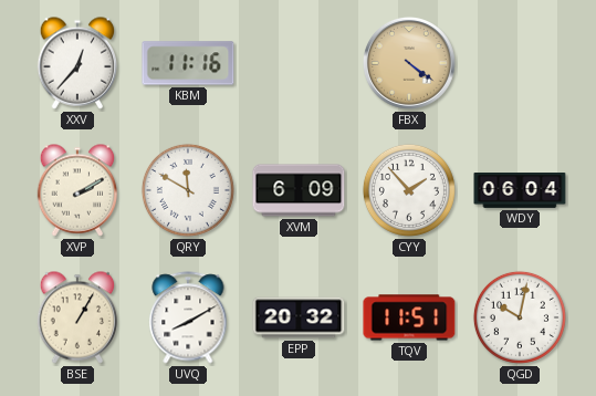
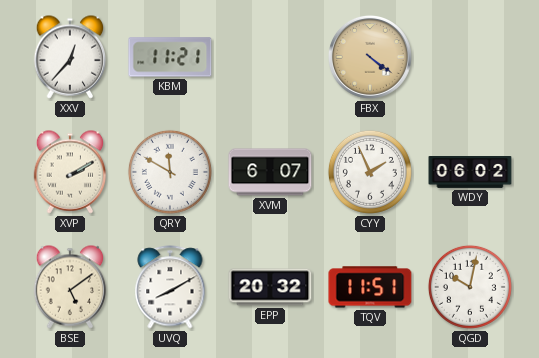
KBM: 11:16 -> 11:21 (170, 57)
XVM: 6:09 -> 6:07 (270, 172)
CYY: 1:53 -> 1:56 (370, 172)
WDY: 06:04 -> 06:02 (470, 173)
BSE: 1:05 -> 5:09 (70, 287)
